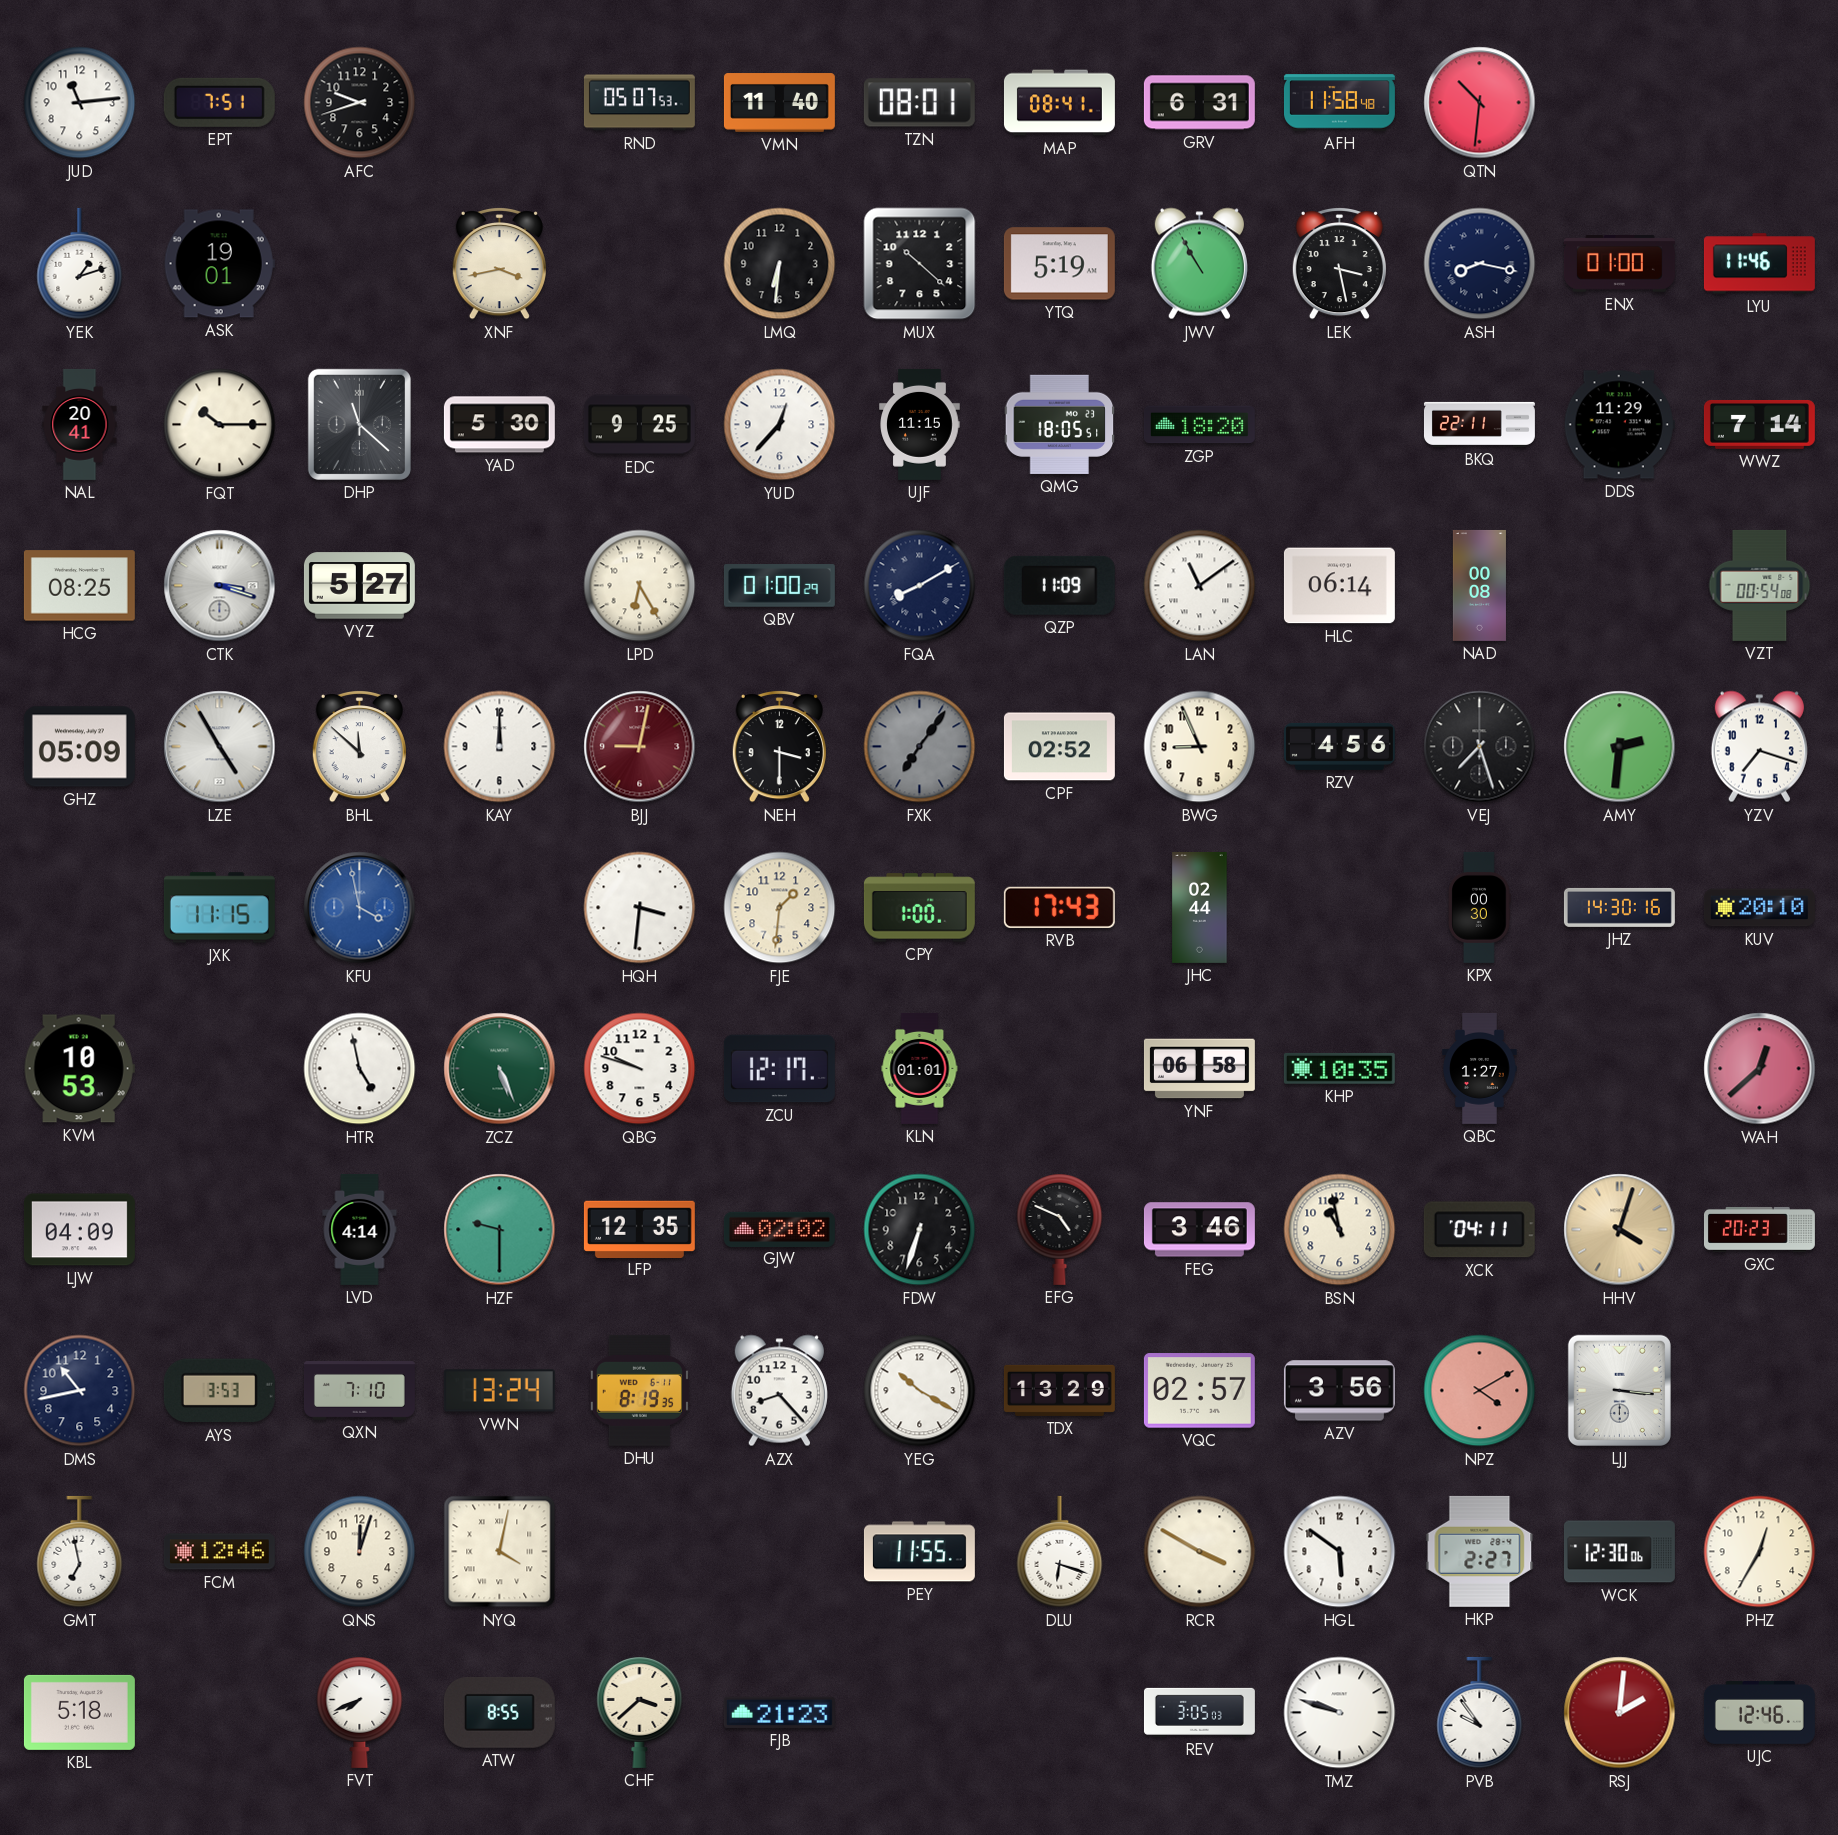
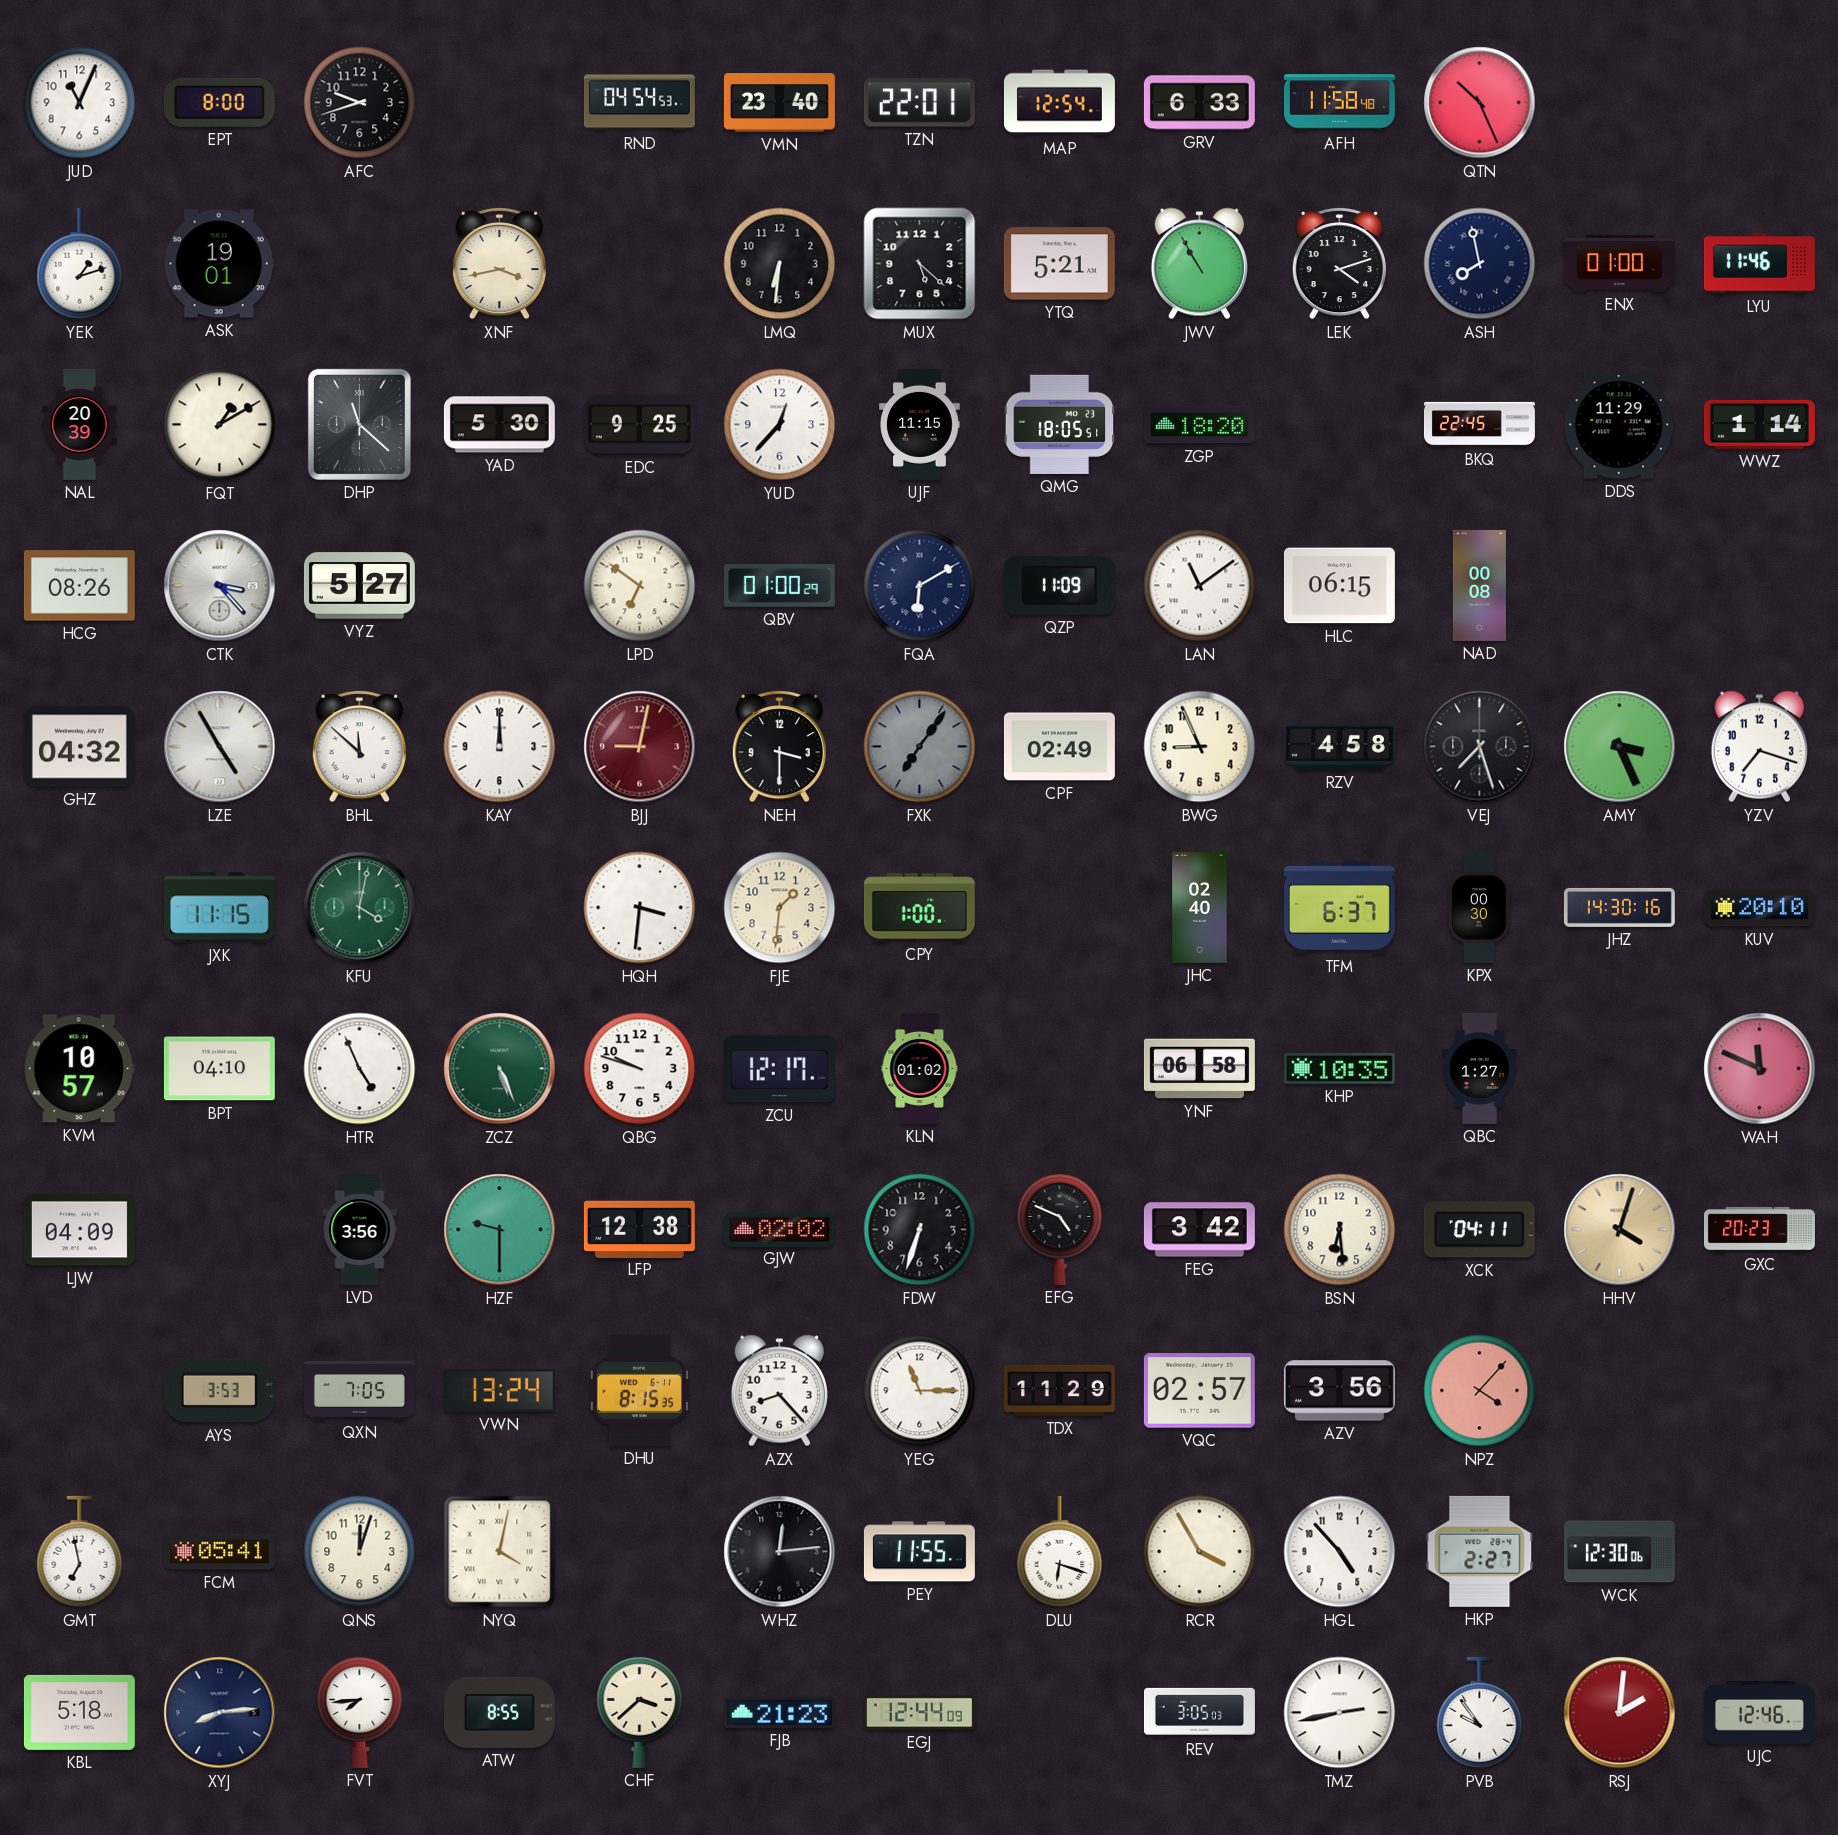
JUD: 11:14 -> 11:04 (80, 103)
EPT: 7:51 -> 8:00 (219, 102)
RND: 05:07 -> 04:54 (639, 103)
VMN: 11:40 -> 23:40 (779, 103)
TZN: 08:01 -> 22:01 (919, 103)
MAP: 08:41 -> 12:54 (1059, 103)
GRV: 6:31 -> 6:33 (1199, 103)
QTN: 10:31 -> 10:26 (1480, 103)
MUX: 10:22 -> 5:22 (920, 264)
YTQ: 5:19 -> 5:21 (1059, 264)
LEK: 3:28 -> 4:12 (1339, 264)
ASH: 8:17 -> 7:58 (1480, 264)
NAL: 20:41 -> 20:39 (80, 424)
FQT: 10:15 -> 1:10 (220, 425)
BKQ: 22:11 -> 22:45 (1479, 424)
WWZ: 7:14 -> 1:14 (1759, 424)
HCG: 08:25 -> 08:26 (79, 586)
CTK: 3:18 -> 3:23 (220, 586)
LPD: 6:25 -> 6:51 (640, 586)
FQA: 8:10 -> 6:10 (920, 586)
HLC: 06:14 -> 06:15 (1339, 586)
VZT: 00:54 -> none (1760, 585)
GHZ: 05:09 -> 04:32 (79, 747)
CPF: 02:52 -> 02:49 (1059, 747)
RZV: 4:56 -> 4:58 (1339, 746)
AMY: 2:31 -> 3:26 (1620, 747)
KFU: 3:58 -> 4:02 (360, 908)
KFU dial: blue -> green (360, 908)
RVB: 17:43 -> none (1059, 907)
JHC: 02:44 -> 02:40 (1200, 907)
TFM: none -> 6:37 (1339, 907)
KVM: 10:53 -> 10:57 (79, 1069)
BPT: none -> 04:10 (219, 1069)
HTR: 4:58 -> 4:56 (360, 1069)
KLN: 01:01 -> 01:02 (920, 1068)
WAH: 12:38 -> 11:49 (1760, 1069)
LVD: 4:14 -> 3:56 (360, 1229)
LFP: 12:35 -> 12:38 (639, 1229)
FEG: 3:46 -> 3:42 (1199, 1230)
BSN: 10:58 -> 6:29 (1340, 1230)
DMS: 10:43 -> none (80, 1391)
QXN: 7:10 -> 7:05 (359, 1391)
DHU: 8:19 -> 8:15 (639, 1390)
YEG: 10:20 -> 11:15 (920, 1391)
TDX: 13:29 -> 11:29 (1059, 1390)
NPZ: 4:10 -> 4:07 (1480, 1391)
LJJ: 3:16 -> none (1619, 1390)
FCM: 12:46 -> 05:41 (219, 1552)
WHZ: none -> 12:14 (780, 1552)
RCR: 3:50 -> 3:55 (1200, 1552)
HGL: 5:51 -> 4:53 (1340, 1552)
PHZ: 12:35 -> none (1760, 1552)
XYJ: none -> 8:14 (220, 1713)
FVT: 7:41 -> 7:44 (360, 1712)
EGJ: none -> 12:44 (919, 1713)
TMZ: 9:48 -> 2:43 (1340, 1713)
